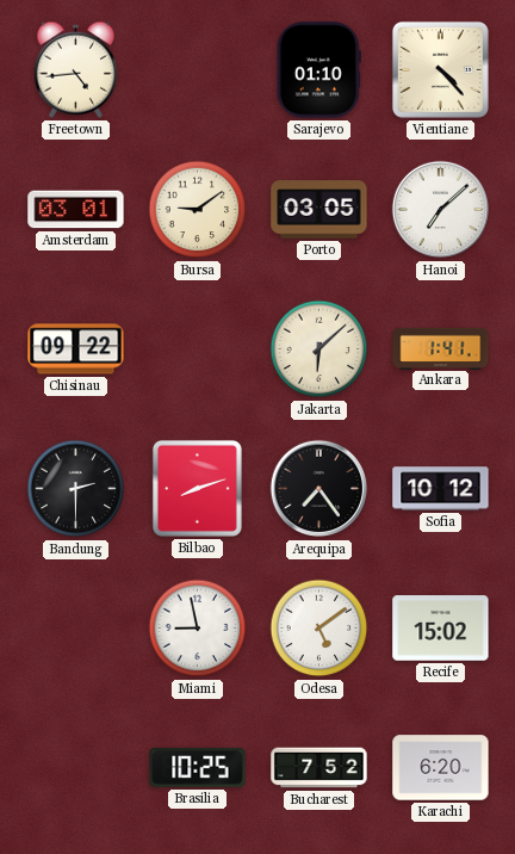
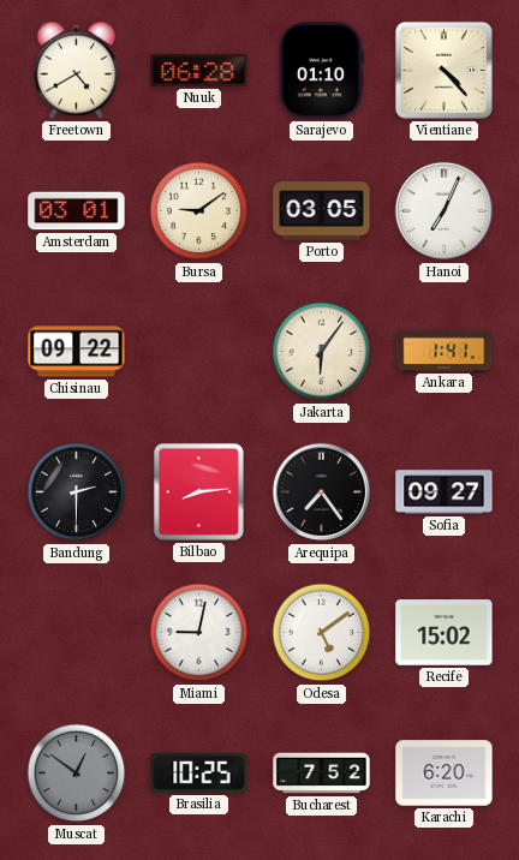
Freetown: 4:44 -> 4:40 (76, 70)
Nuuk: none -> 06:28 (199, 70)
Hanoi: 7:08 -> 7:04 (445, 211)
Jakarta: 6:08 -> 6:06 (322, 352)
Bilbao: 8:12 -> 8:14 (198, 491)
Sofia: 10:12 -> 09:27 (445, 492)
Miami: 8:58 -> 9:02 (199, 633)
Muscat: none -> 12:51 (77, 774)
